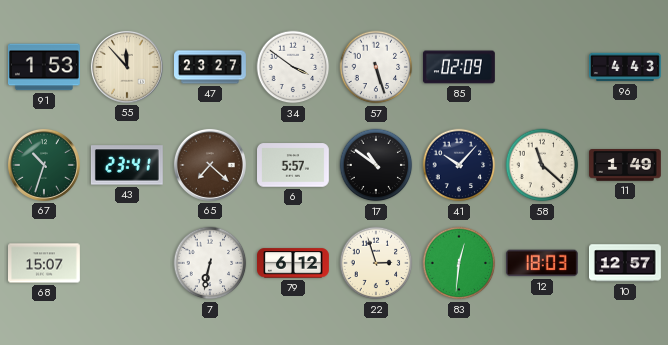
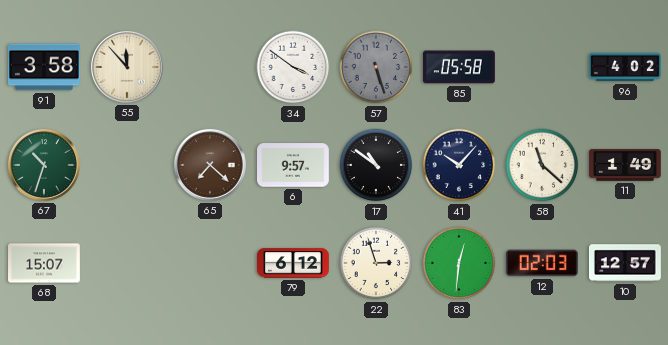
91: 1:53 -> 3:58 (44, 67)
47: 23:27 -> none (210, 67)
57 dial: white -> grey (376, 67)
85: 02:09 -> 05:58 (459, 67)
96: 4:43 -> 4:02 (626, 67)
43: 23:41 -> none (127, 165)
6: 5:57 -> 9:57 (294, 165)
7: 6:32 -> none (210, 263)
12: 18:03 -> 02:03 (542, 263)
